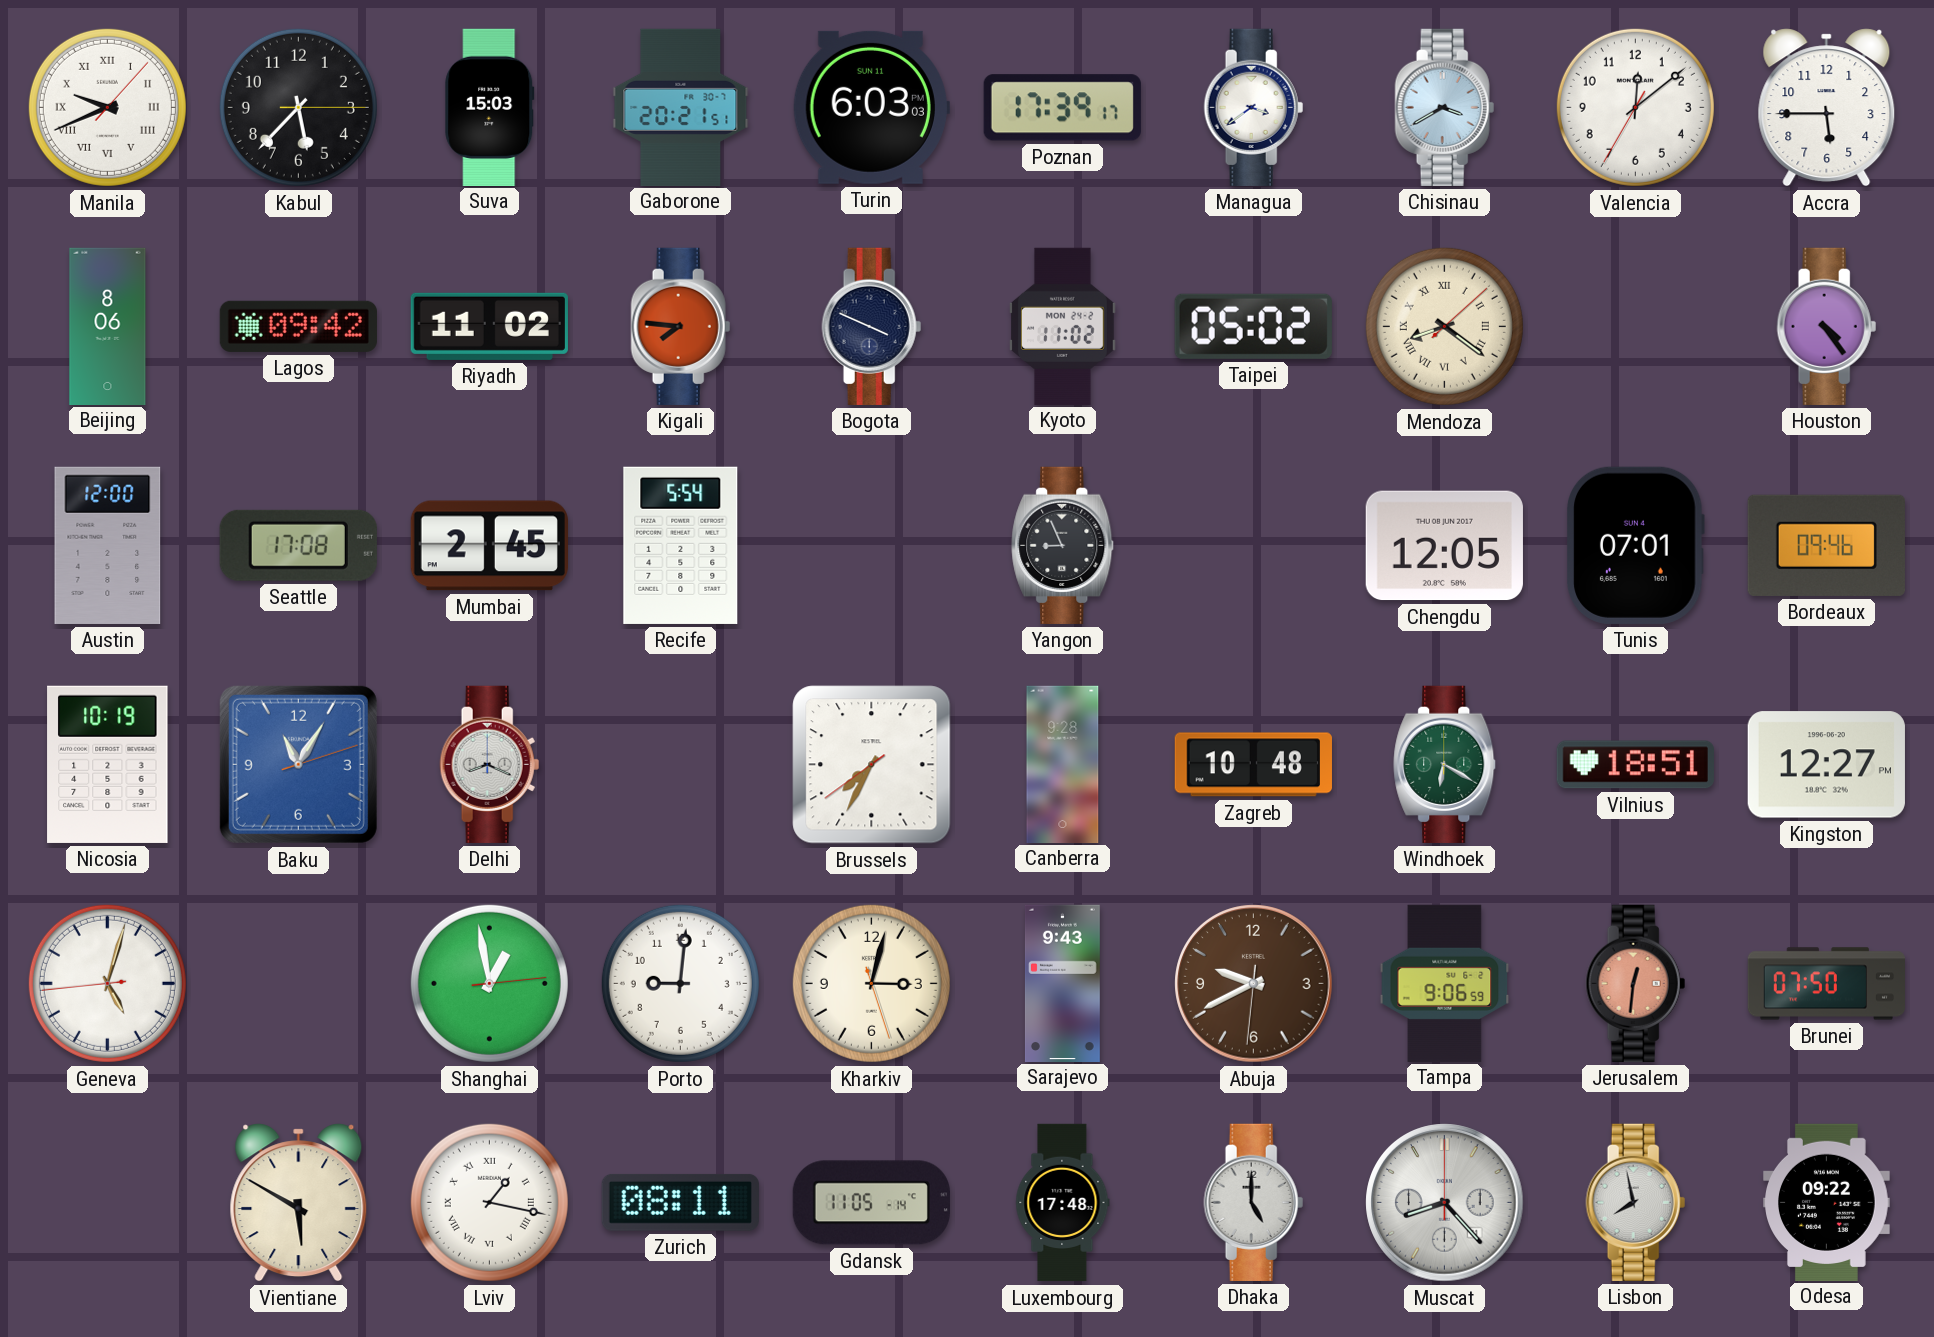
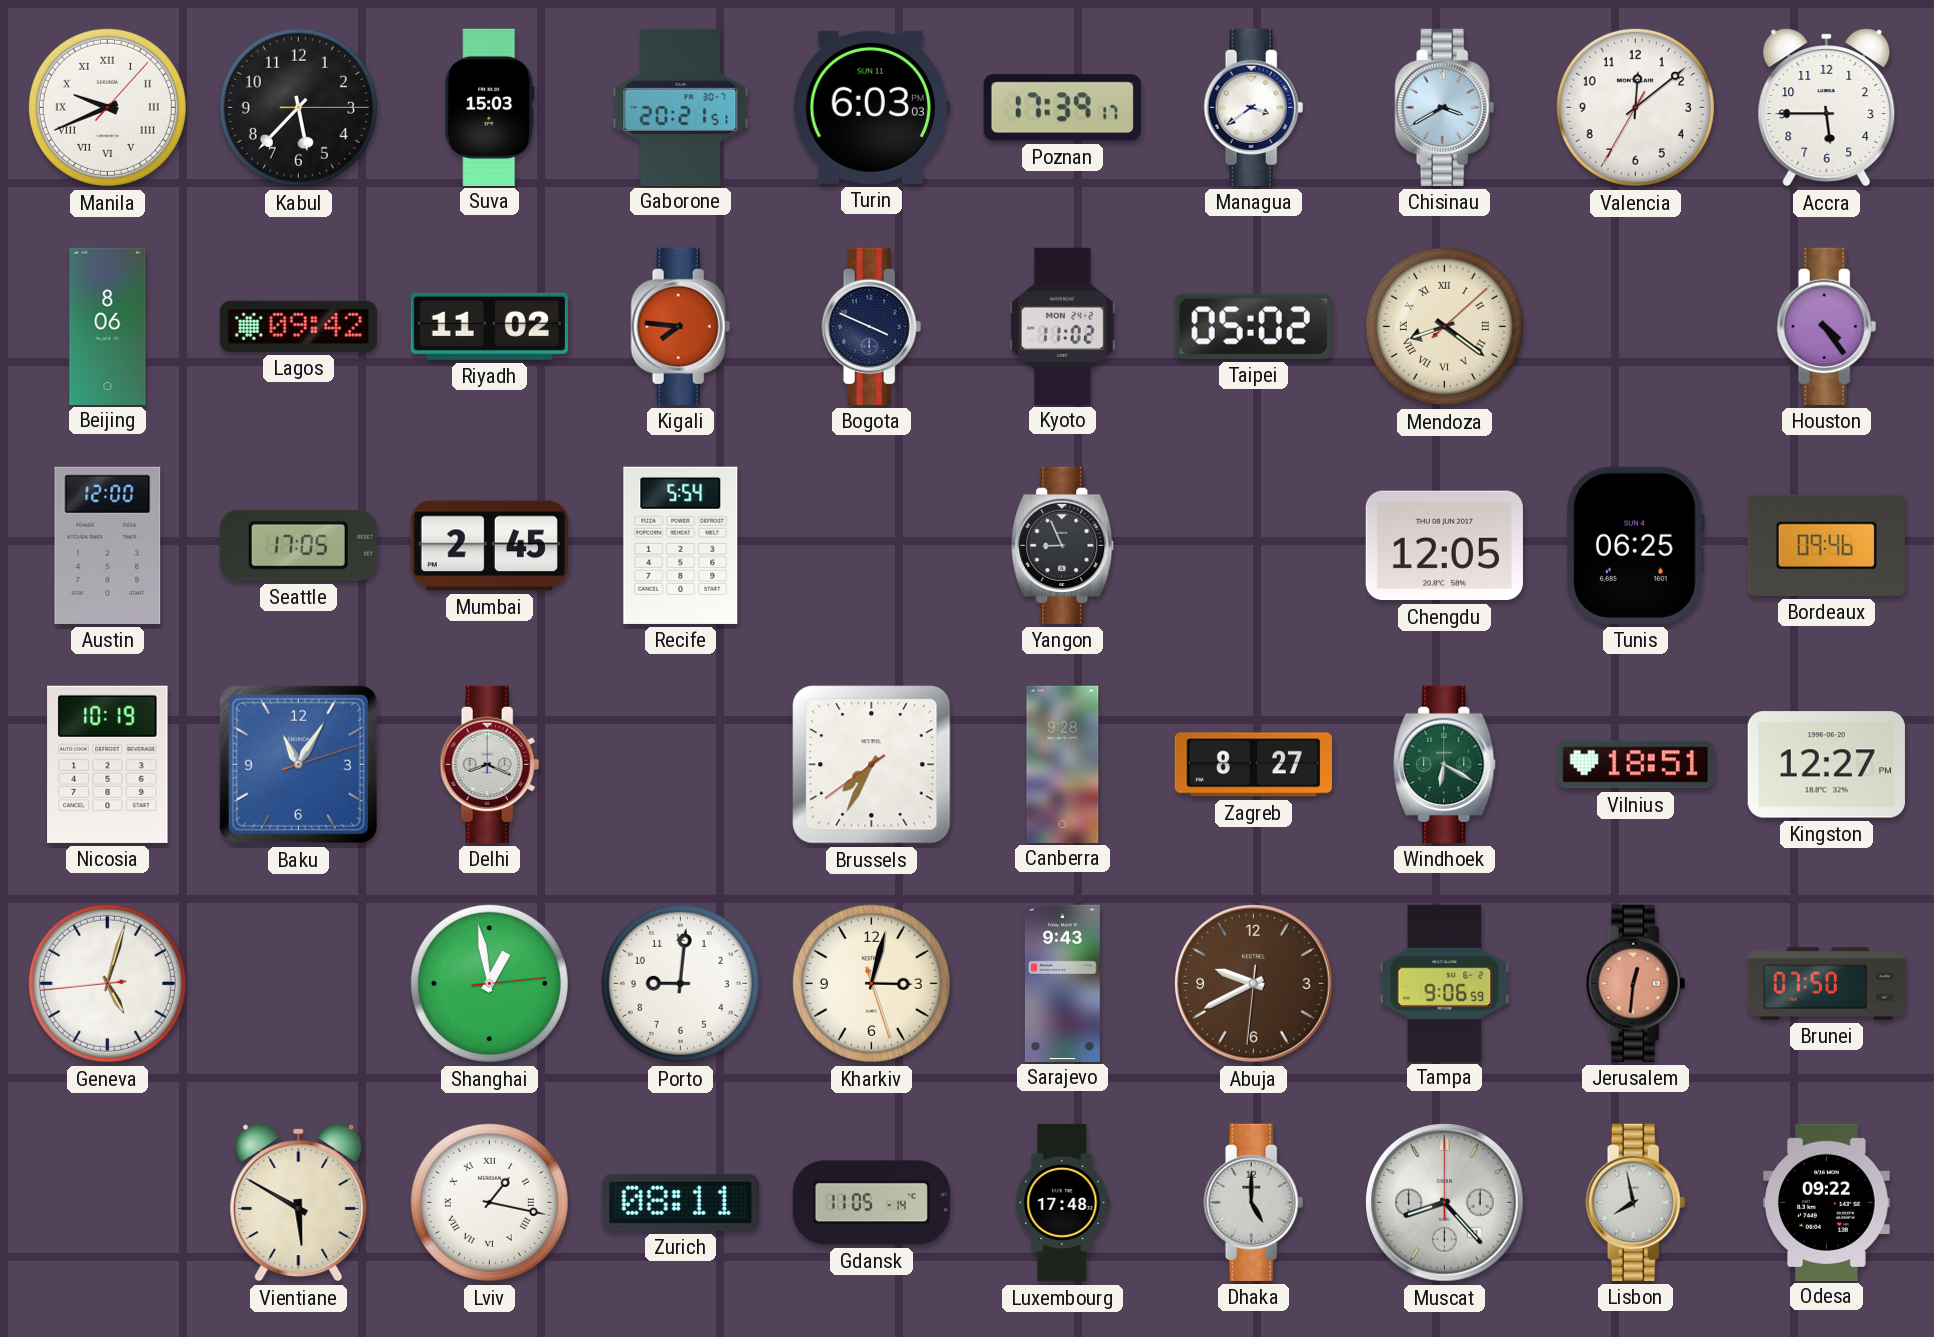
Seattle: 17:08 -> 17:05 (298, 545)
Tunis: 07:01 -> 06:25 (1635, 545)
Zagreb: 10:48 -> 8:27 (1253, 765)
